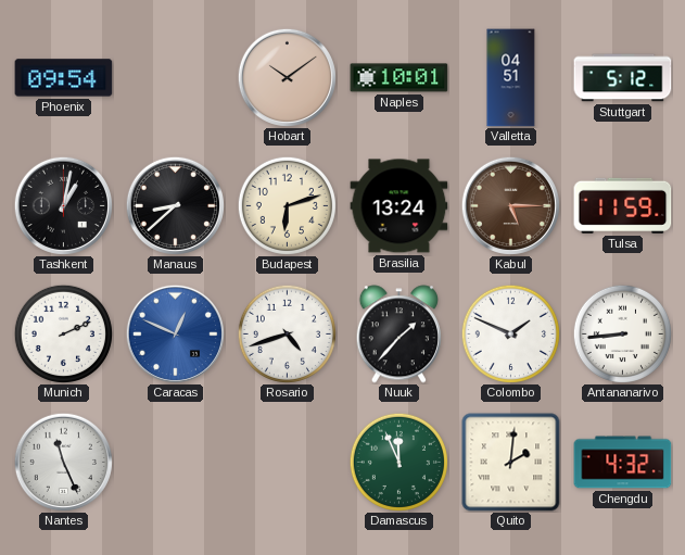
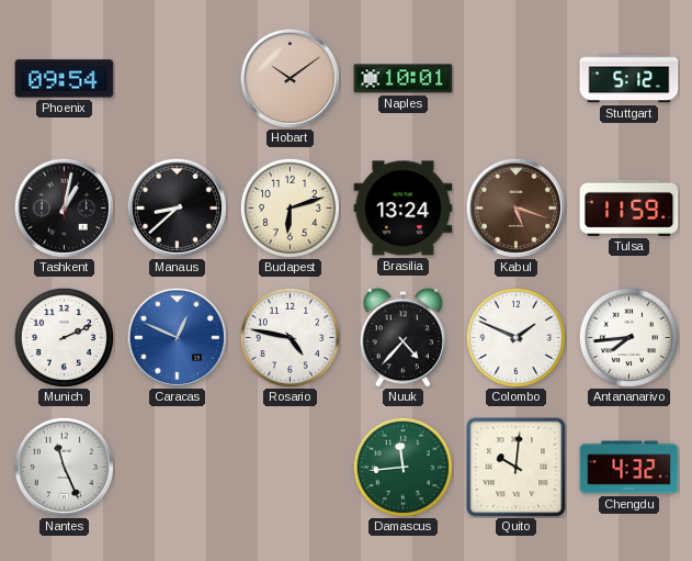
Valletta: 04:51 -> none (511, 78)
Kabul: 5:15 -> 5:18 (515, 207)
Rosario: 4:42 -> 4:47 (290, 337)
Nuuk: 1:37 -> 4:37 (402, 338)
Antananarivo: 8:44 -> 7:44 (628, 337)
Damascus: 11:56 -> 11:44 (402, 467)
Quito: 2:01 -> 10:01 (517, 468)
